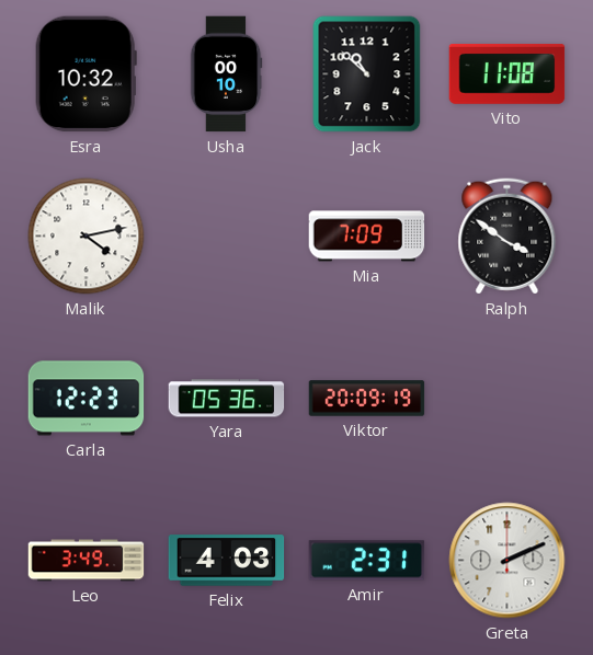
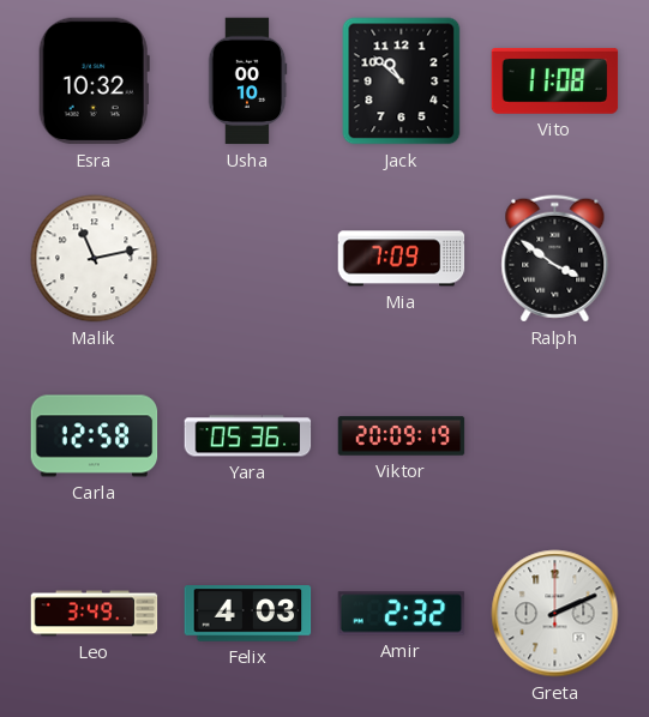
Malik: 4:13 -> 11:13 (95, 259)
Carla: 12:23 -> 12:58 (95, 436)
Amir: 2:31 -> 2:32 (402, 614)
